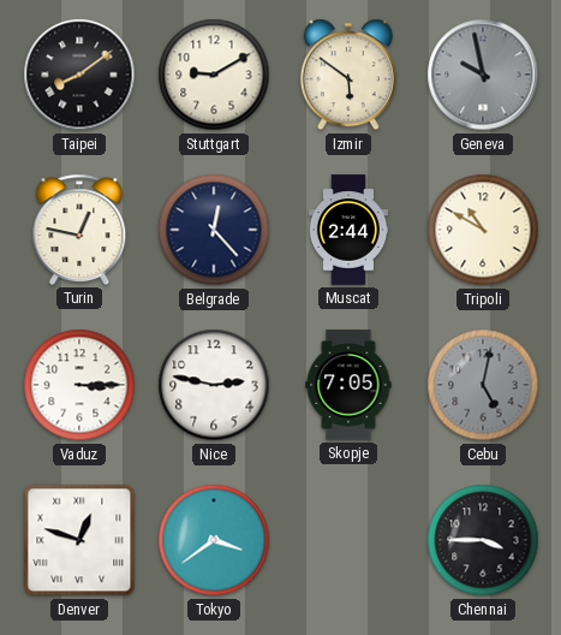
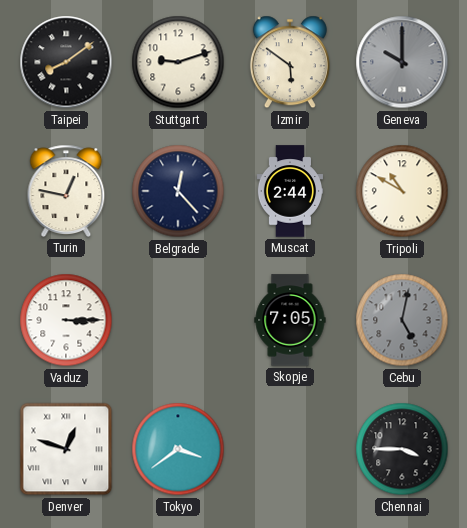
Stuttgart: 9:10 -> 9:12 (178, 62)
Geneva: 9:58 -> 10:00 (402, 62)
Nice: 2:47 -> none (214, 385)
